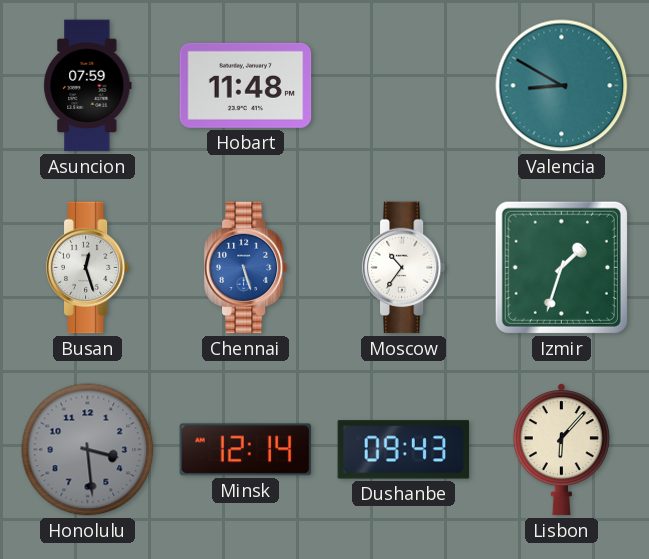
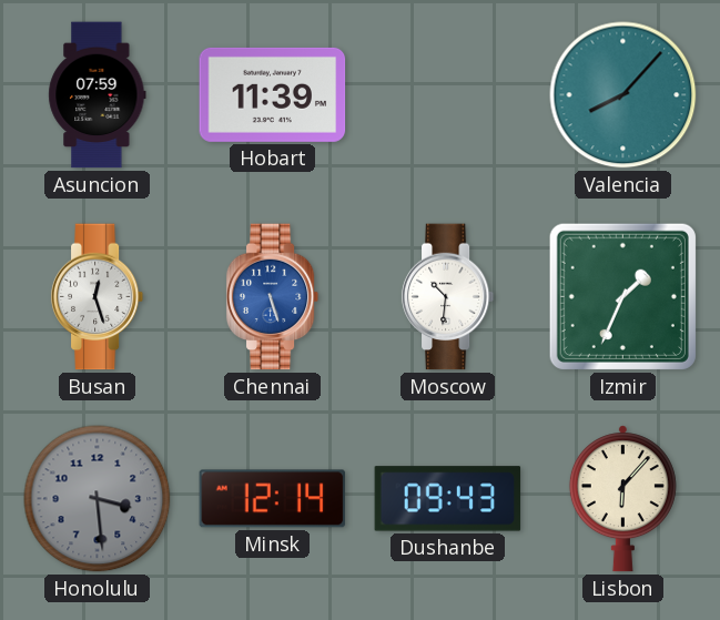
Hobart: 11:48 -> 11:39 (273, 94)
Valencia: 8:50 -> 8:07 (623, 95)
Moscow: 10:36 -> 10:31 (448, 297)
Izmir: 1:33 -> 1:34 (622, 296)
